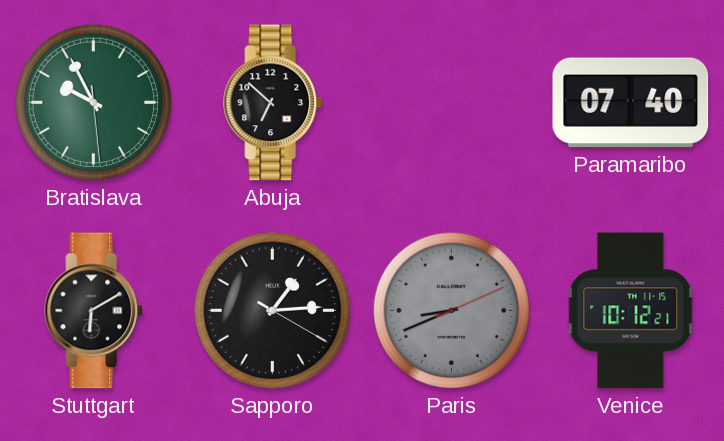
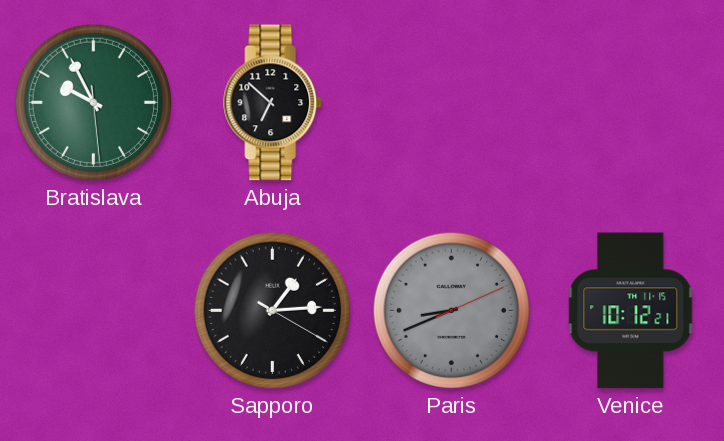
Paramaribo: 07:40 -> none (631, 103)
Stuttgart: 6:10 -> none (94, 311)
